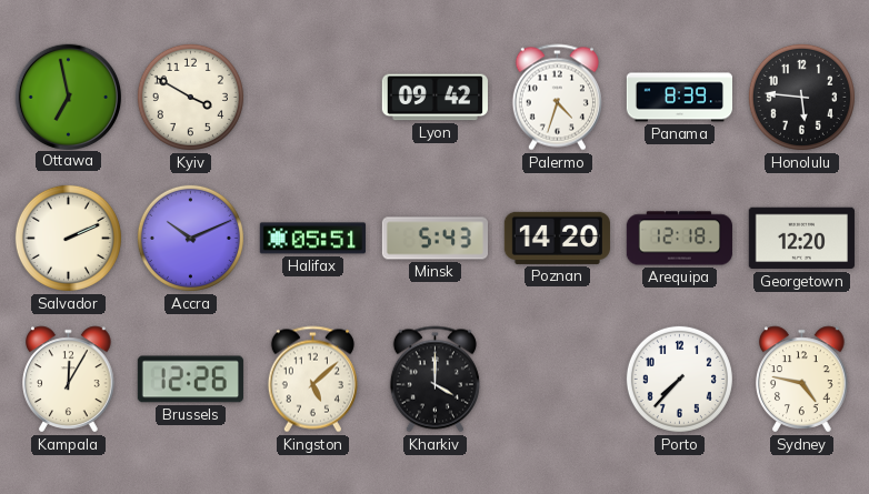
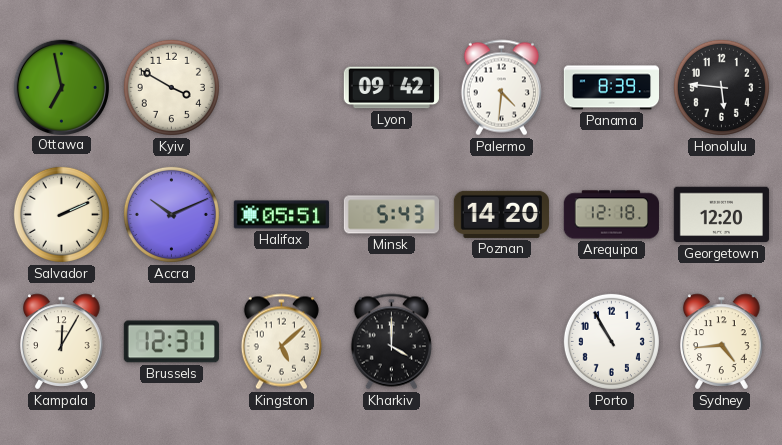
Palermo: 4:33 -> 4:31 (501, 88)
Brussels: 12:26 -> 12:31 (171, 342)
Porto: 7:37 -> 10:55 (611, 341)
Sydney: 4:47 -> 4:44 (722, 342)
